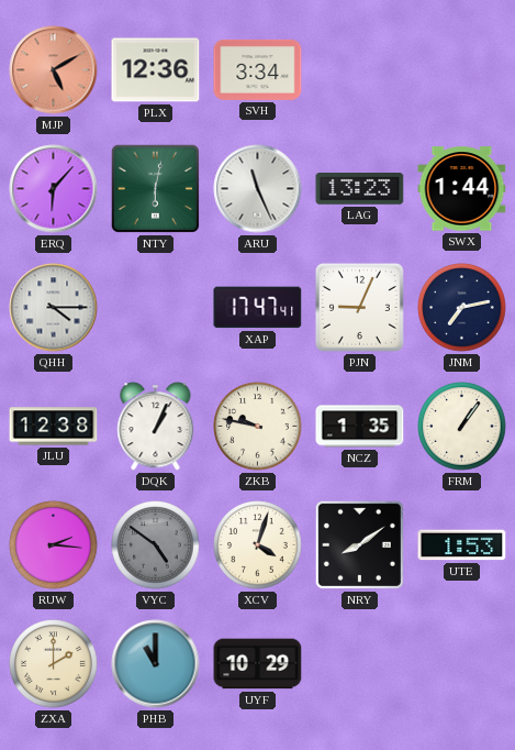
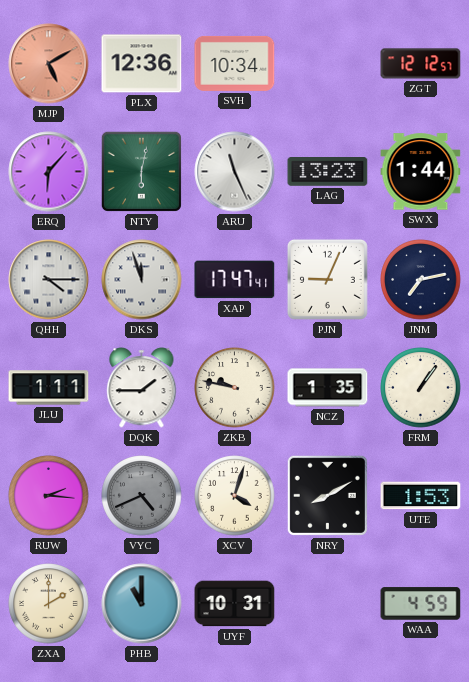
SVH: 3:34 -> 10:34 (235, 63)
ZGT: none -> 12:12 (421, 64)
DKS: none -> 11:57 (142, 280)
JLU: 12:38 -> 1:11 (49, 388)
DQK: 1:04 -> 1:45 (142, 388)
VYC: 4:51 -> 4:41 (142, 496)
NRY: 8:09 -> 8:10 (327, 495)
UYF: 10:29 -> 10:31 (235, 604)
WAA: none -> 4:59 (421, 604)
